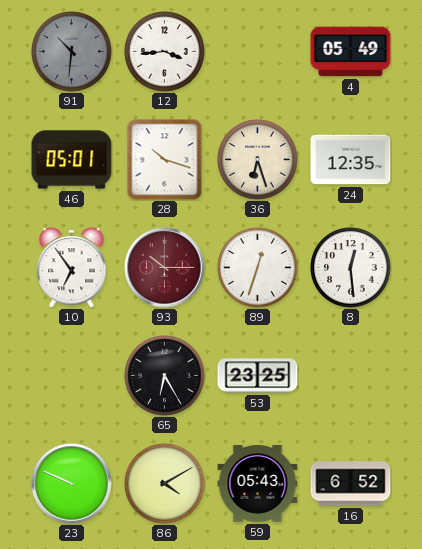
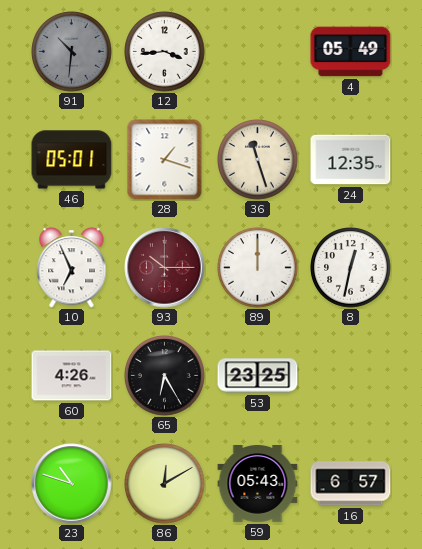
28: 10:18 -> 1:18 (165, 160)
36: 6:27 -> 11:27 (258, 160)
10: 6:54 -> 6:56 (72, 268)
89: 12:33 -> 12:00 (258, 268)
8: 12:29 -> 12:32 (351, 268)
60: none -> 4:26 (72, 376)
23: 9:49 -> 10:48 (72, 484)
86: 4:10 -> 12:10 (165, 484)
16: 6:52 -> 6:57 (351, 484)
